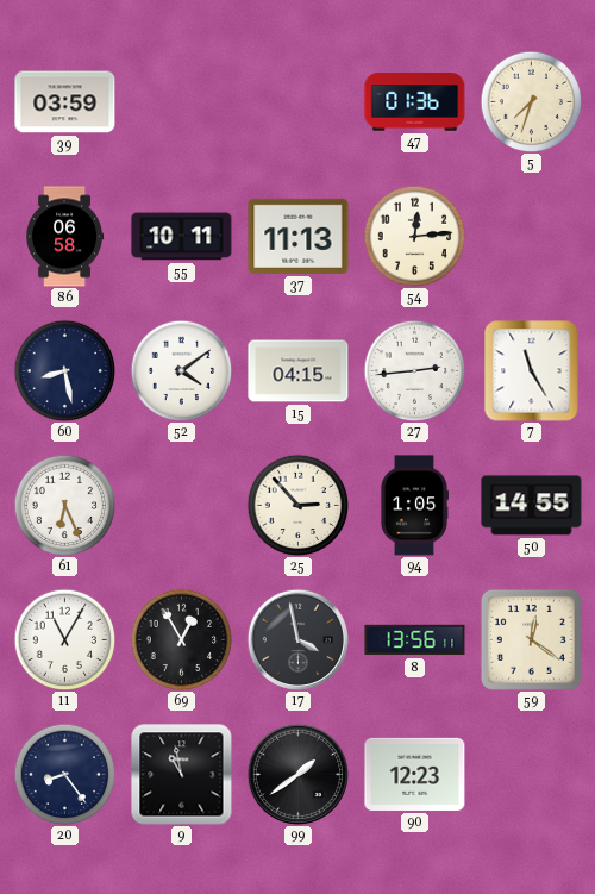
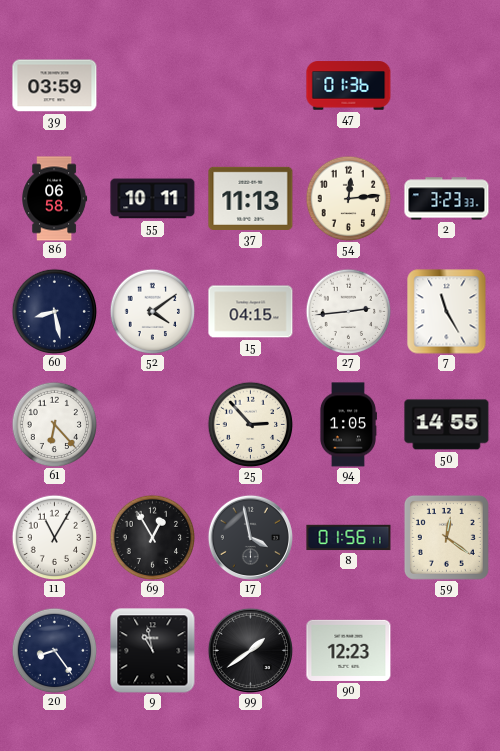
5: 7:33 -> none (531, 101)
2: none -> 3:23 (447, 199)
61: 6:26 -> 6:23 (54, 424)
8: 13:56 -> 01:56 (349, 538)
